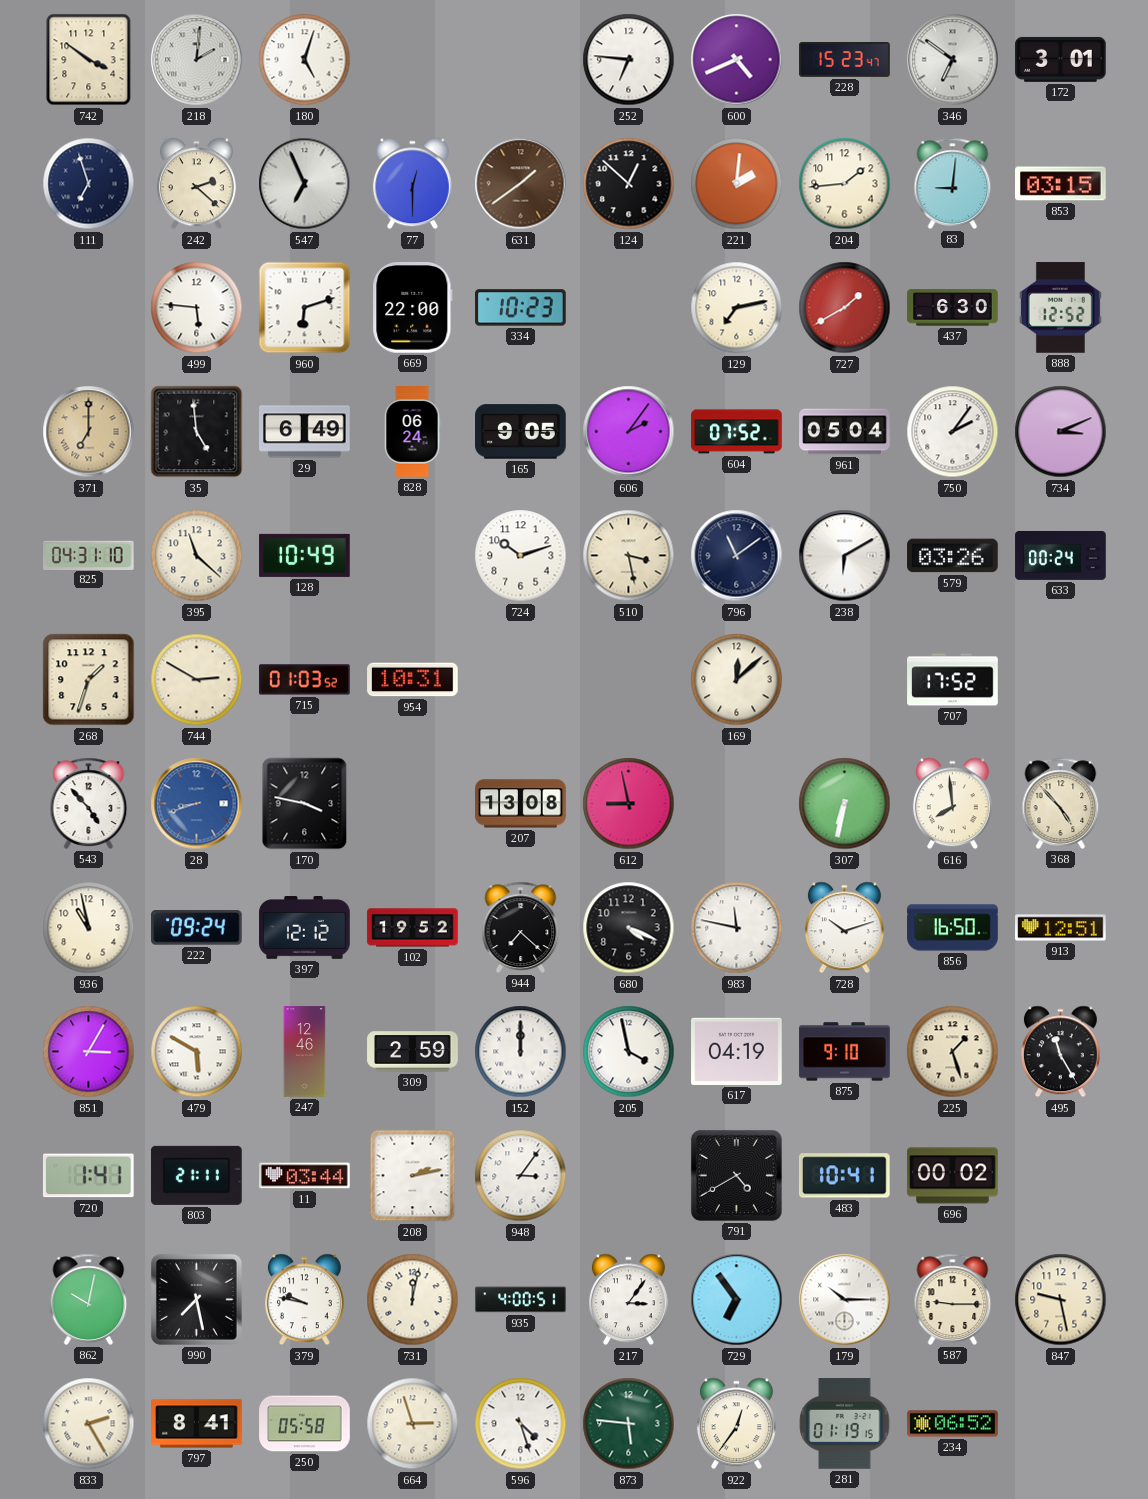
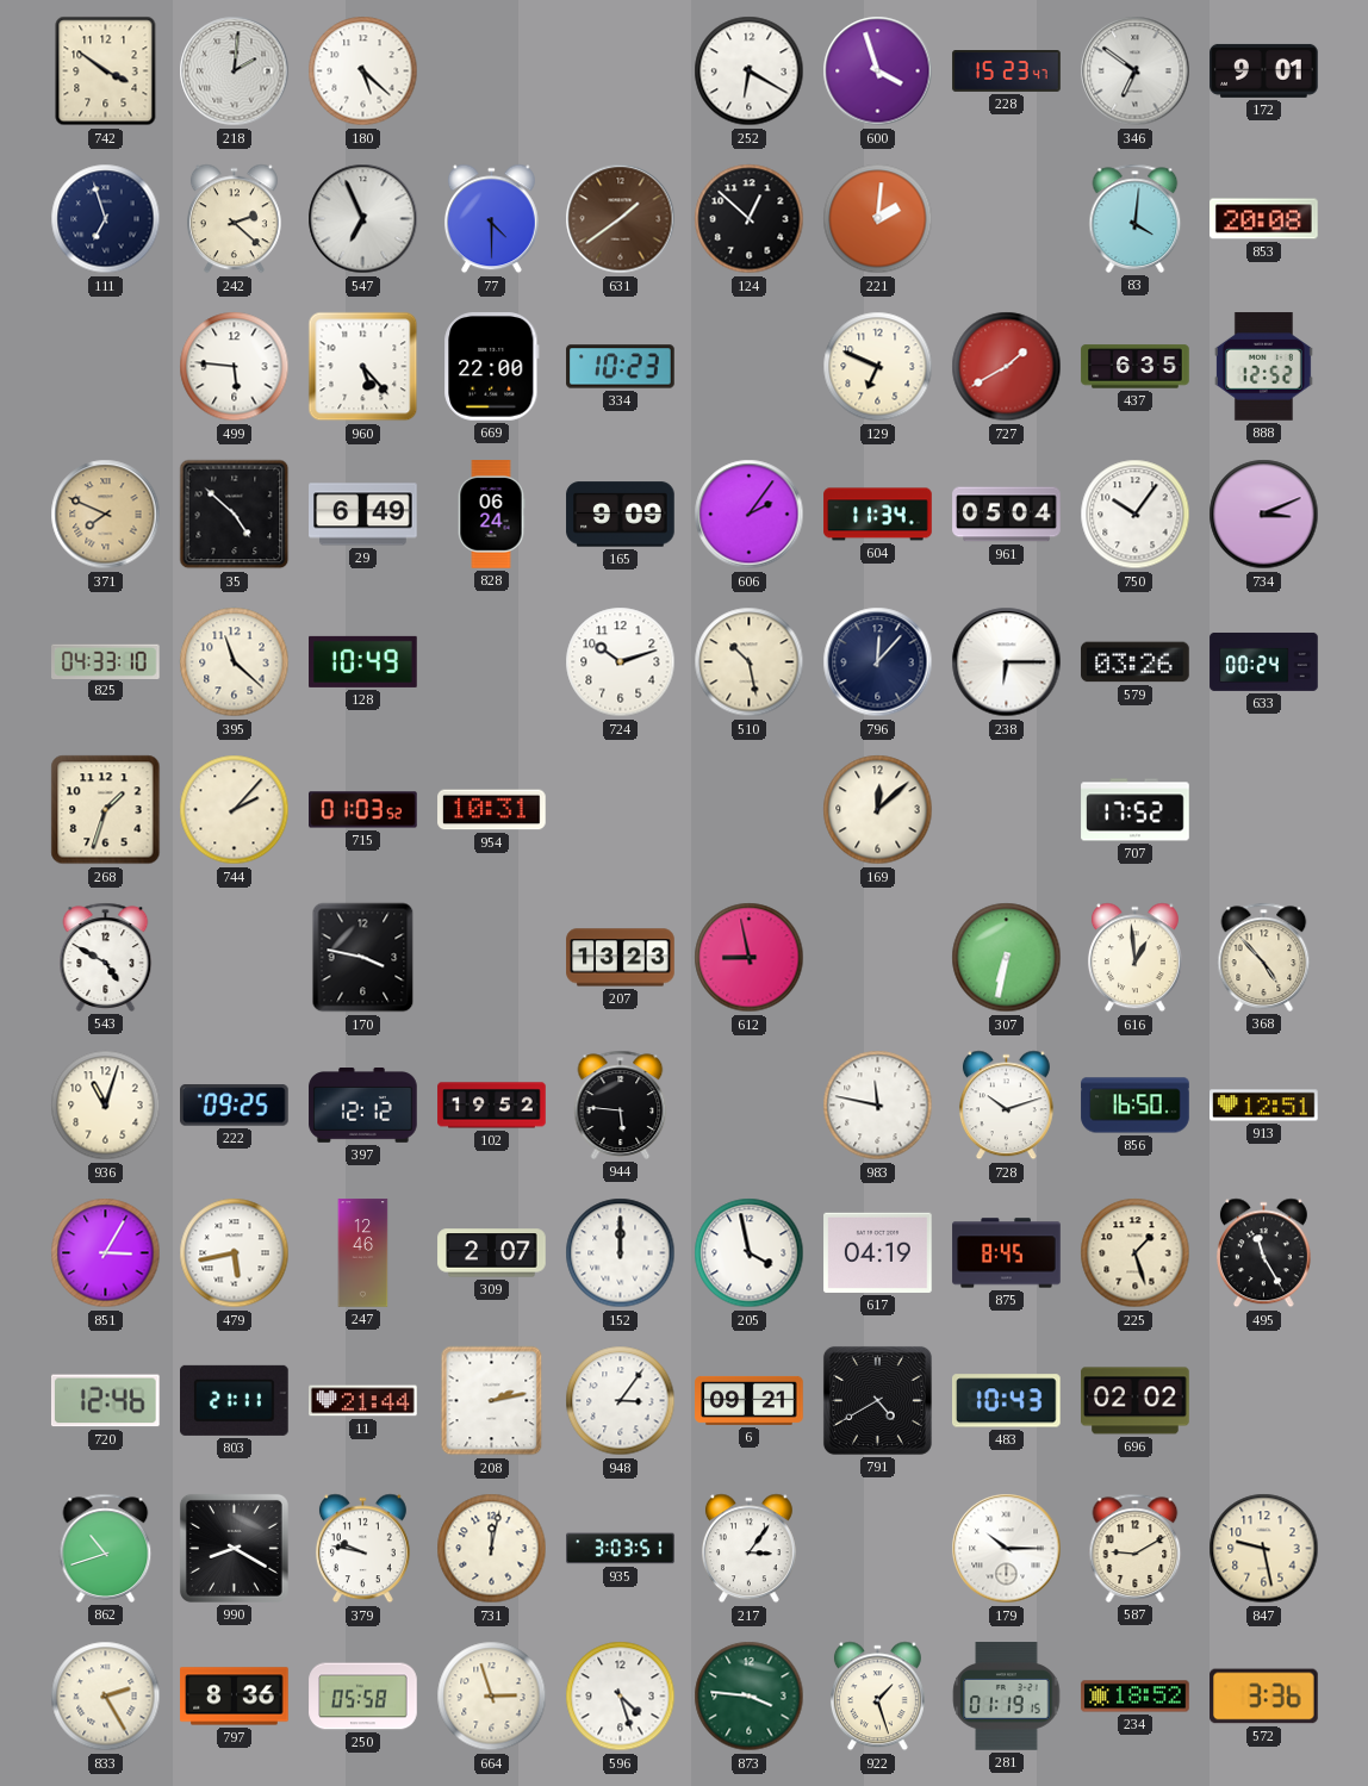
180: 5:03 -> 5:22 (363, 71)
252: 6:46 -> 6:20 (750, 71)
600: 4:41 -> 3:57 (878, 71)
172: 3:01 -> 9:01 (1264, 70)
77: 12:30 -> 4:30 (491, 219)
204: 1:44 -> none (845, 184)
83: 9:01 -> 4:01 (1136, 218)
853: 03:15 -> 20:08 (1264, 219)
960: 6:12 -> 5:23 (363, 367)
129: 7:13 -> 6:49 (878, 367)
437: 6:30 -> 6:35 (1136, 367)
371: 7:00 -> 7:49 (106, 515)
35: 4:59 -> 4:52 (235, 515)
165: 9:05 -> 9:09 (621, 515)
604: 07:52 -> 11:34 (878, 515)
750: 2:06 -> 10:06 (1136, 515)
825: 04:31 -> 04:33 (106, 661)
510: 3:28 -> 10:28 (750, 662)
796: 11:09 -> 12:07 (878, 662)
238: 6:10 -> 6:15 (1007, 662)
744: 2:50 -> 2:07 (235, 810)
543: 4:53 -> 4:50 (106, 957)
28: 8:42 -> none (197, 804)
207: 13:08 -> 13:23 (621, 958)
616: 7:59 -> 12:59 (1134, 958)
936: 10:58 -> 11:03 (106, 1106)
222: 09:24 -> 09:25 (235, 1106)
944: 7:22 -> 5:46 (621, 1104)
680: 4:19 -> none (629, 928)
479: 5:50 -> 5:43 (235, 1253)
309: 2:59 -> 2:07 (492, 1253)
875: 9:10 -> 8:45 (1007, 1253)
720: 1:41 -> 12:46 (105, 1401)
11: 03:44 -> 21:44 (363, 1401)
6: none -> 09:21 (750, 1400)
483: 10:41 -> 10:43 (1007, 1401)
696: 00:02 -> 02:02 (1136, 1401)
862: 10:02 -> 10:42 (106, 1548)
990: 7:28 -> 8:20 (234, 1548)
935: 4:00 -> 3:03 (621, 1549)
729: 6:54 -> none (737, 1300)
587: 9:15 -> 9:10 (1136, 1548)
797: 8:41 -> 8:36 (235, 1697)
873: 5:46 -> 3:46 (750, 1697)
922: 12:36 -> 1:27 (877, 1697)
234: 06:52 -> 18:52 (1136, 1697)
572: none -> 3:36 (1264, 1697)
